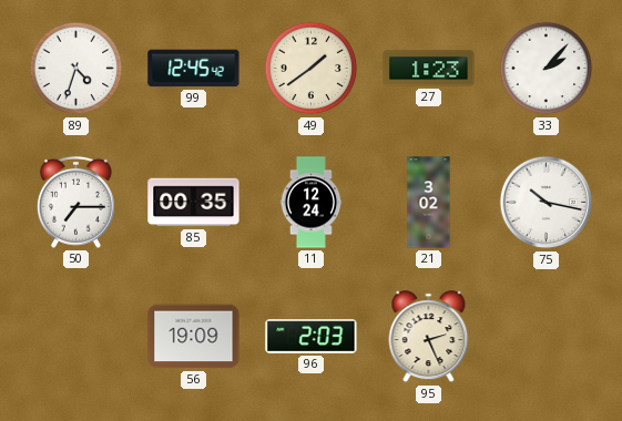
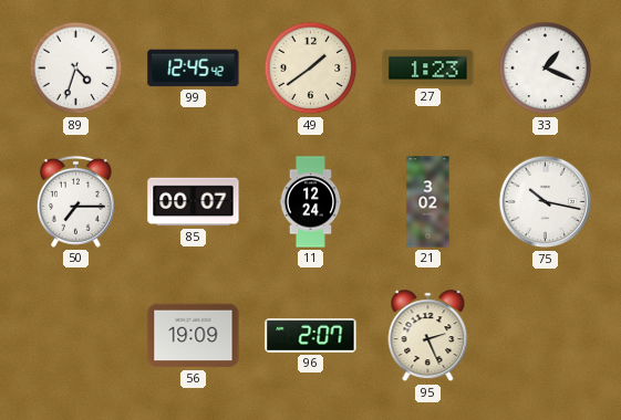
33: 2:07 -> 1:19 (546, 69)
85: 00:35 -> 00:07 (194, 202)
96: 2:03 -> 2:07 (311, 336)
